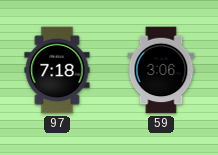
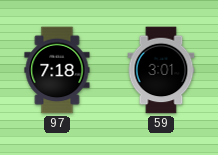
59: 3:06 -> 3:01 (161, 70)
